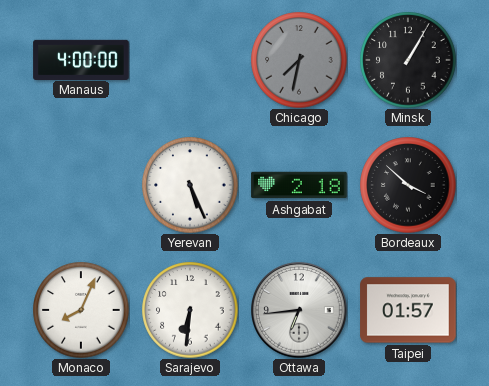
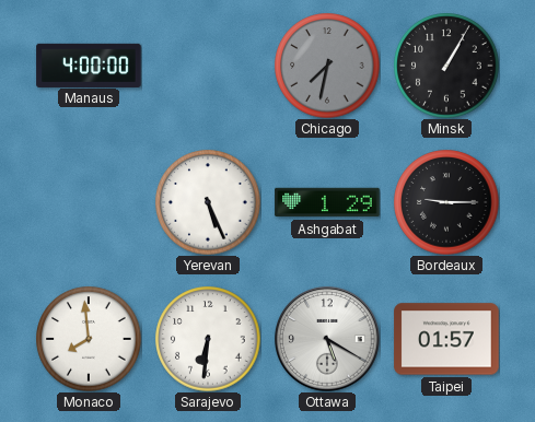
Ashgabat: 2:18 -> 1:29 (327, 202)
Bordeaux: 3:52 -> 9:15 (446, 202)
Monaco: 8:04 -> 7:59 (89, 339)
Ottawa: 6:44 -> 5:20 (328, 340)
